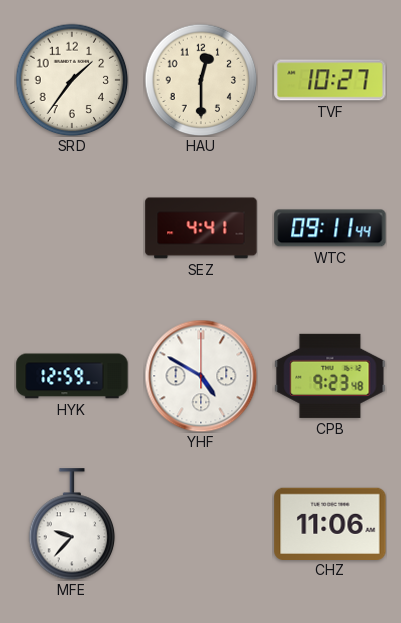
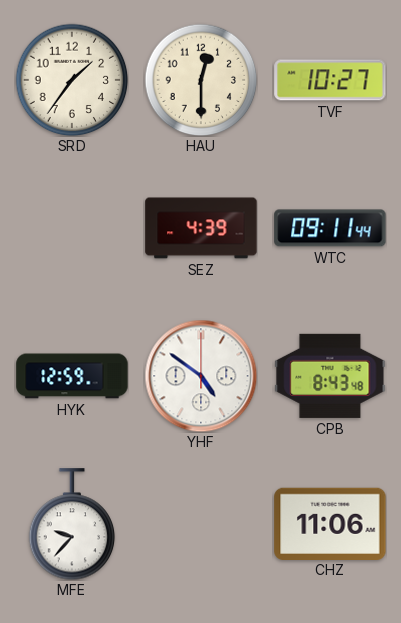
SEZ: 4:41 -> 4:39 (201, 228)
YHF: 4:50 -> 4:51 (201, 376)
CPB: 9:23 -> 8:43 (330, 376)
